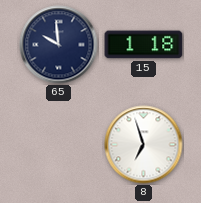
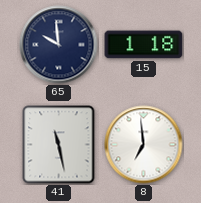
41: none -> 11:28 (59, 145)
8: 6:57 -> 6:59 (144, 145)
